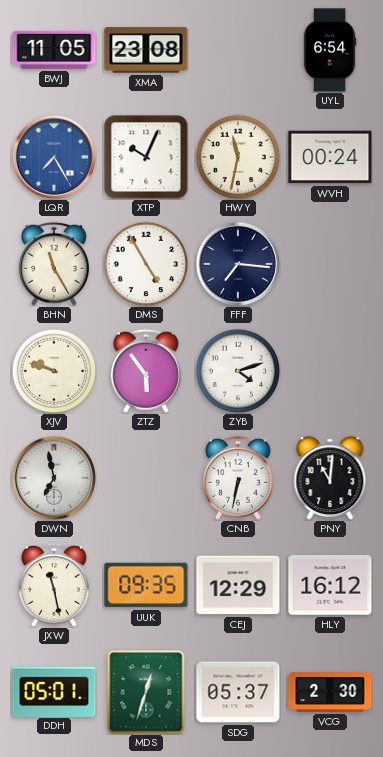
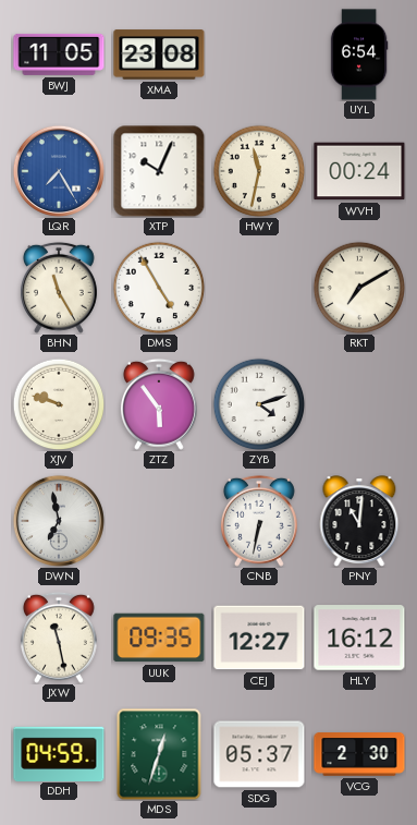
FFF: 7:16 -> none (238, 264)
RKT: none -> 7:10 (359, 288)
CEJ: 12:29 -> 12:27 (259, 638)
DDH: 05:01 -> 04:59 (59, 753)
